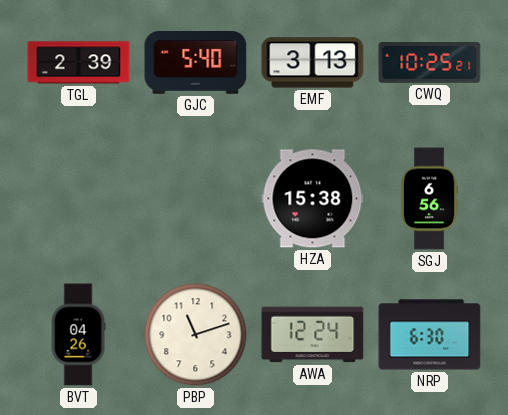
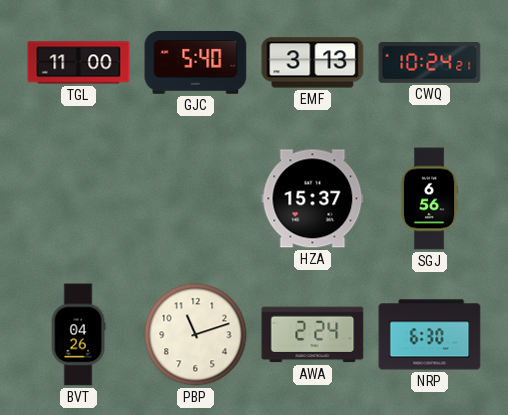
TGL: 2:39 -> 11:00 (79, 63)
CWQ: 10:25 -> 10:24 (430, 63)
HZA: 15:38 -> 15:37 (313, 199)
AWA: 12:24 -> 2:24 (313, 335)
